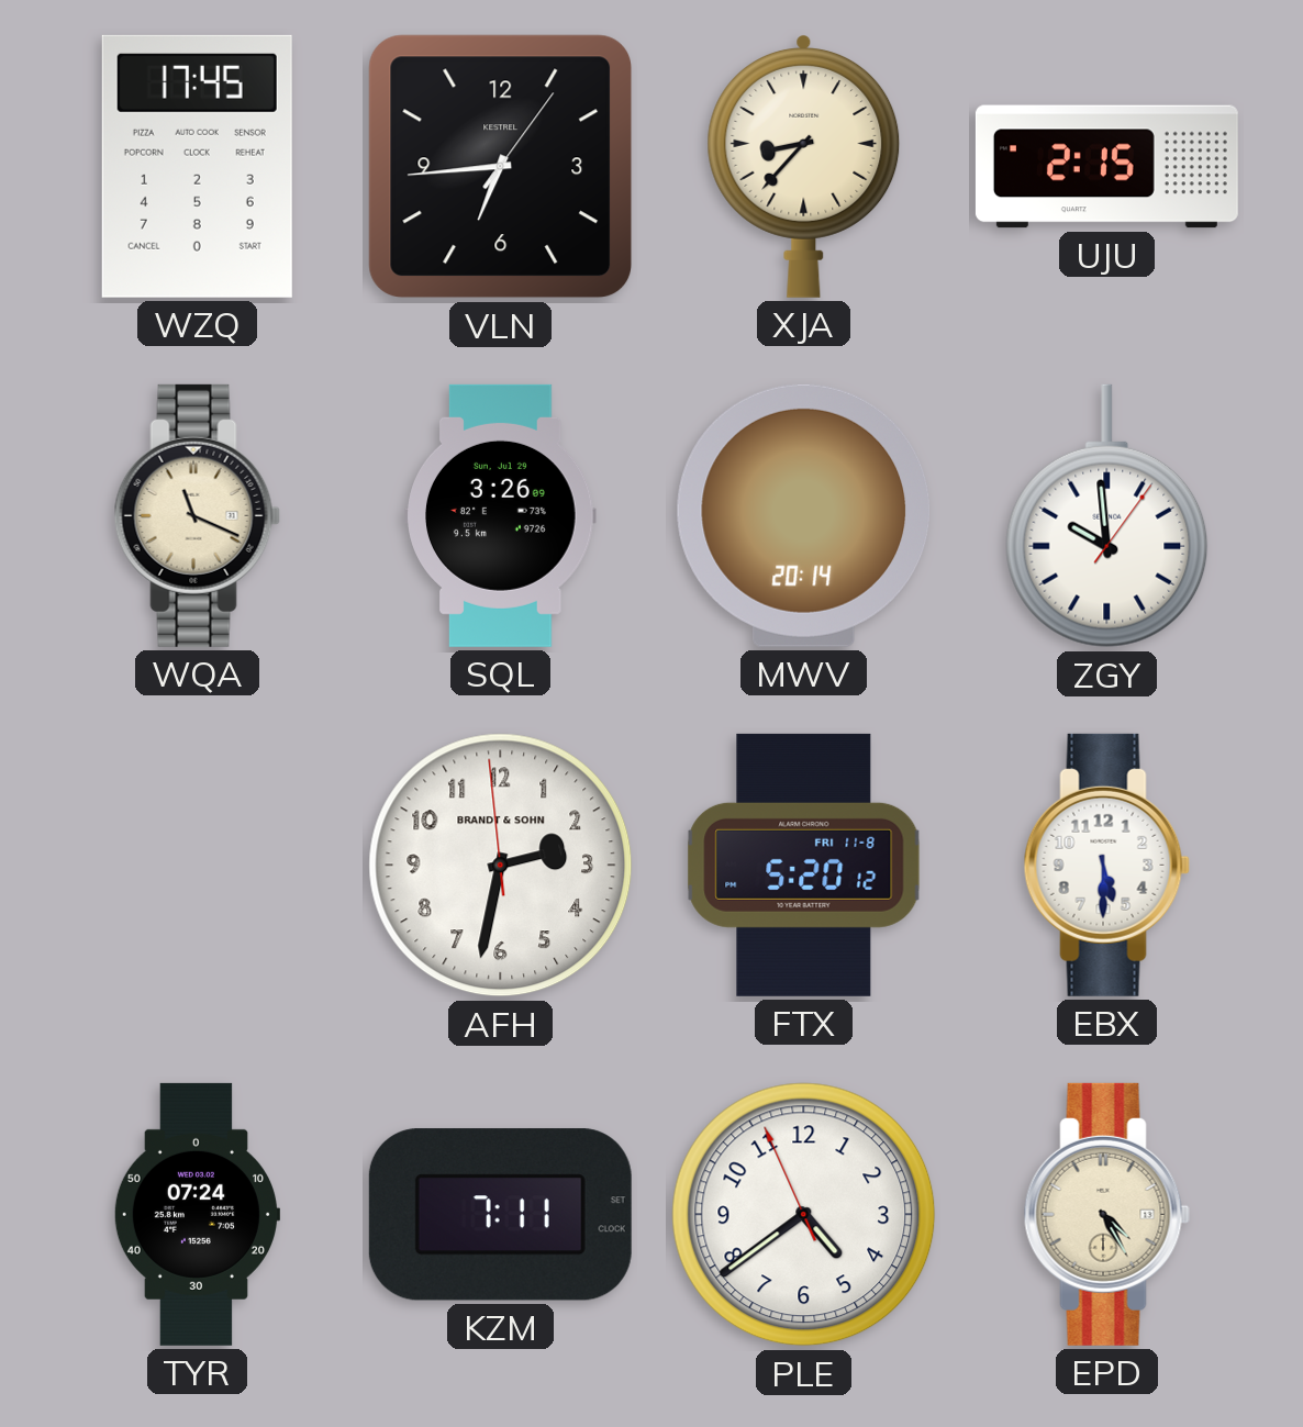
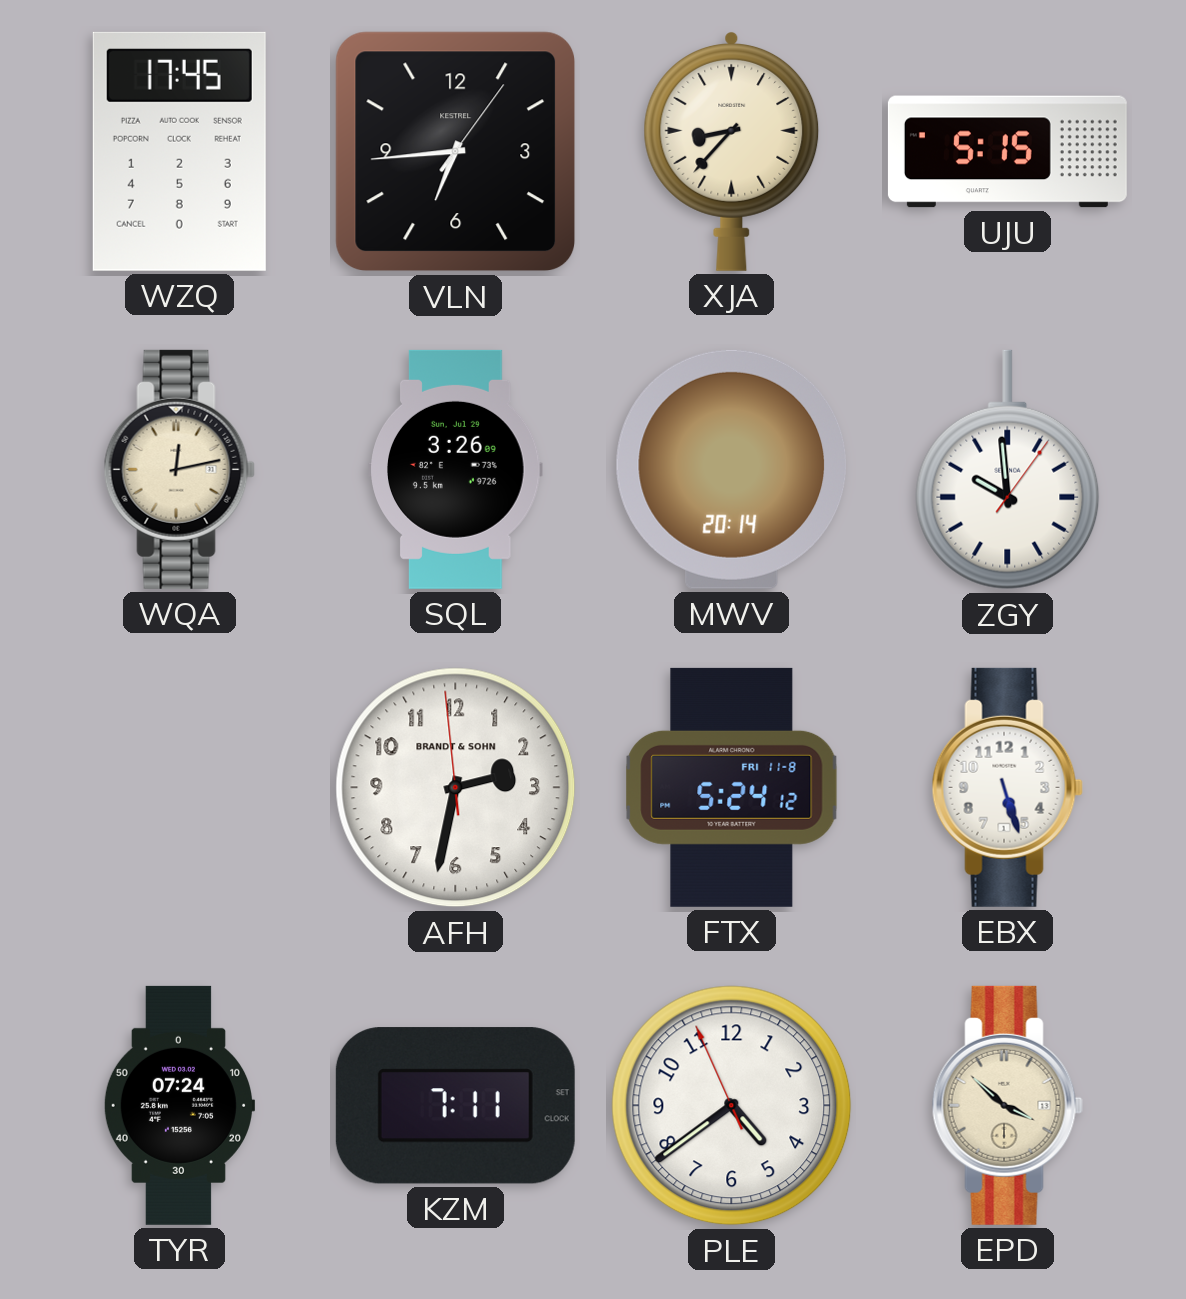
UJU: 2:15 -> 5:15 (1007, 152)
WQA: 11:19 -> 12:13 (179, 469)
FTX: 5:20 -> 5:24 (732, 787)
EBX: 5:30 -> 5:27 (1007, 787)
EPD: 4:25 -> 3:52 (1007, 1105)
